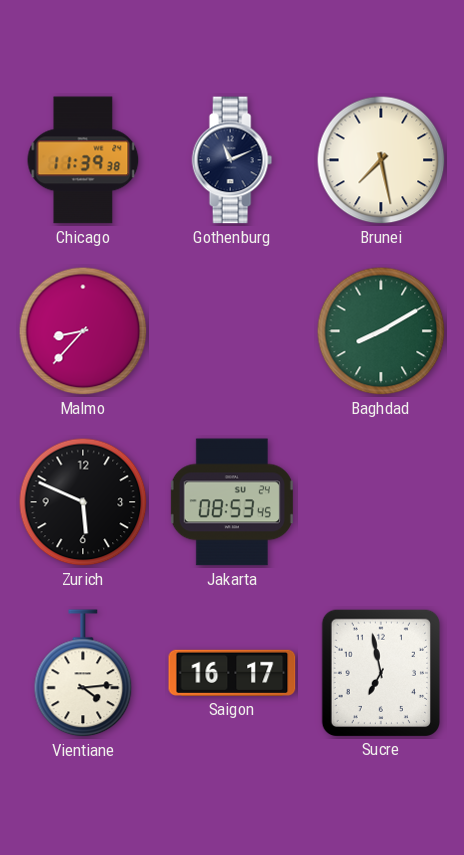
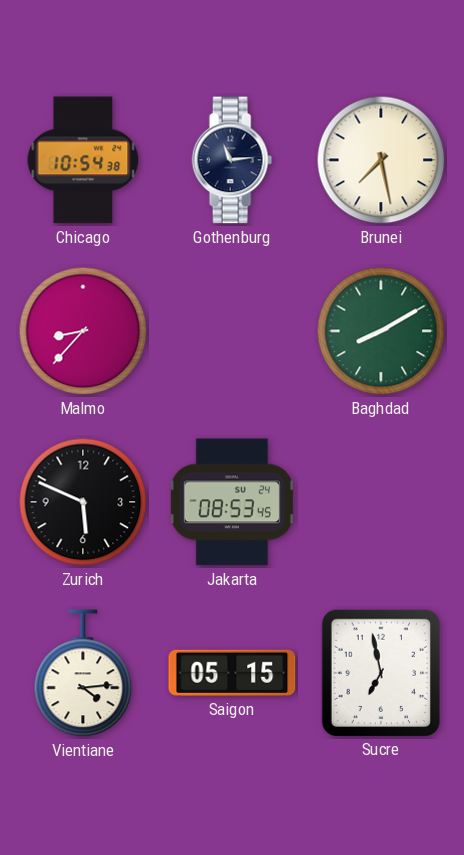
Chicago: 11:39 -> 10:54 (83, 160)
Gothenburg: 11:11 -> 11:14 (232, 160)
Saigon: 16:17 -> 05:15 (232, 673)
